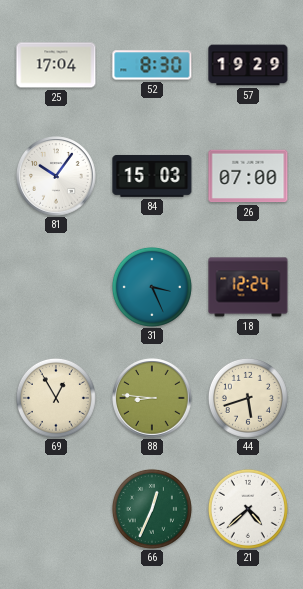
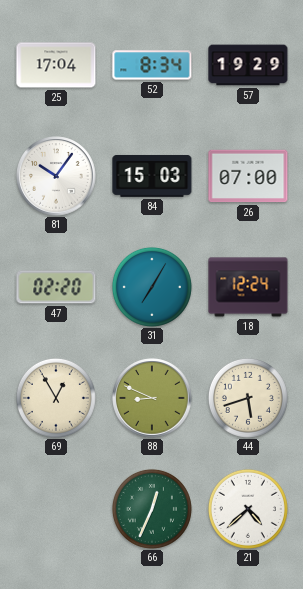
52: 8:30 -> 8:34 (152, 65)
47: none -> 02:20 (56, 287)
31: 3:26 -> 7:05 (152, 287)
88: 8:46 -> 8:49 (152, 398)
